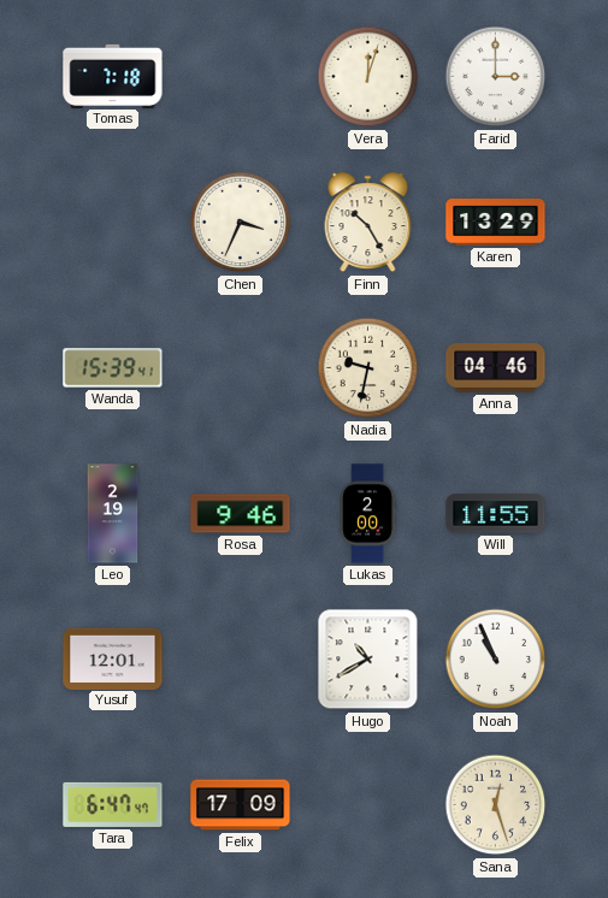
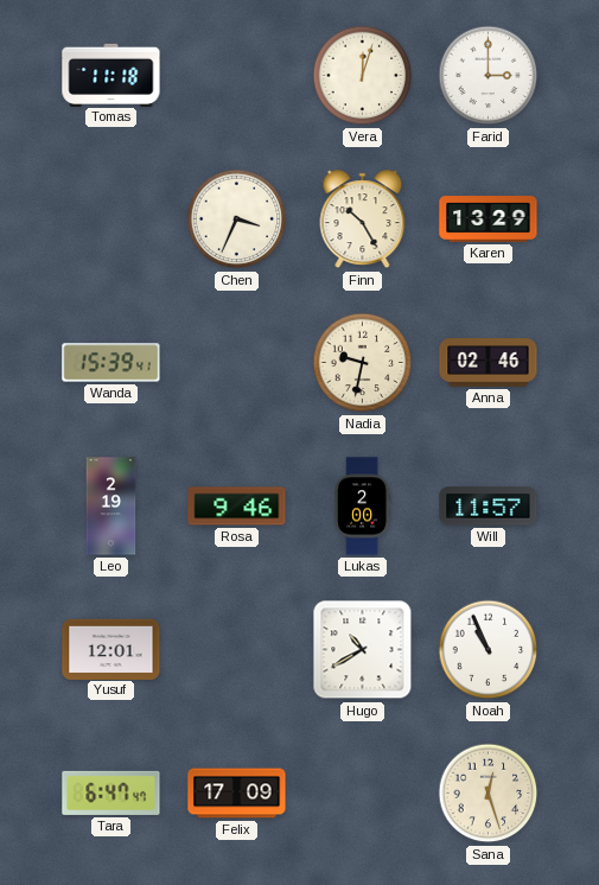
Tomas: 7:18 -> 11:18 (111, 75)
Anna: 04:46 -> 02:46 (489, 363)
Will: 11:55 -> 11:57 (489, 507)
